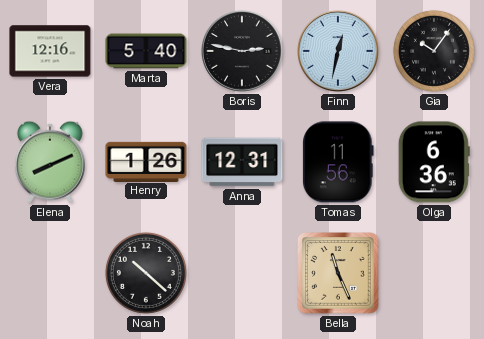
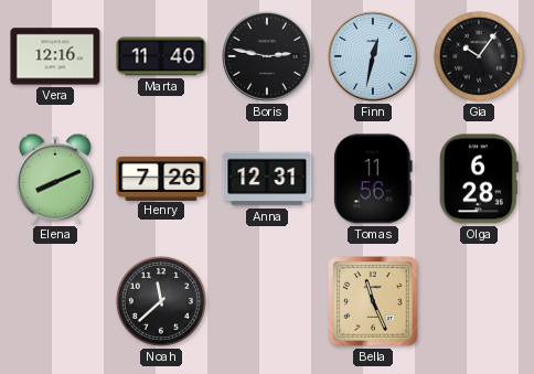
Marta: 5:40 -> 11:40 (161, 56)
Henry: 1:26 -> 7:26 (161, 178)
Olga: 6:36 -> 6:28 (479, 179)
Noah: 10:22 -> 11:38 (161, 301)
